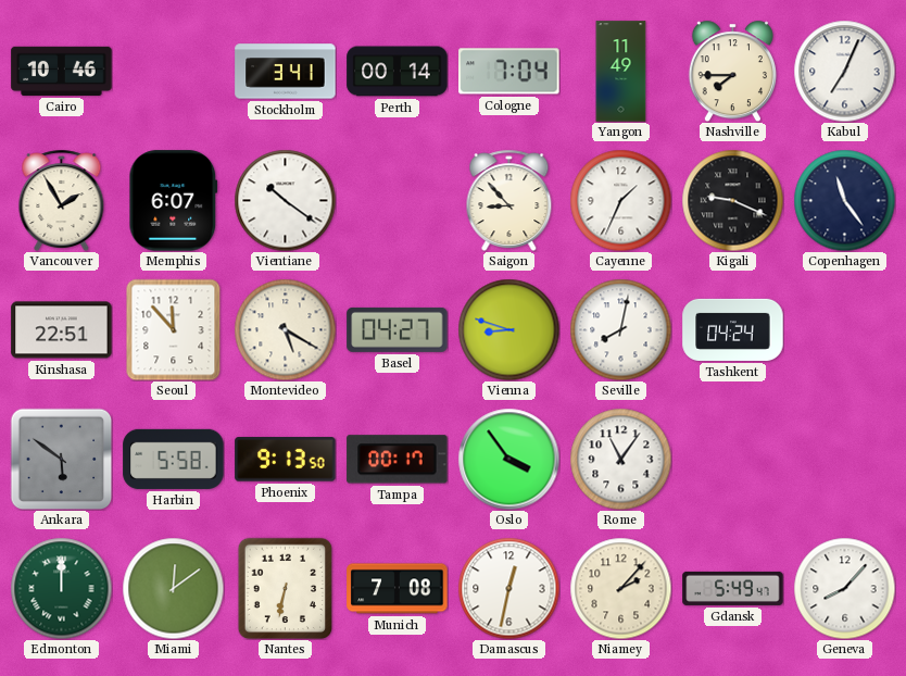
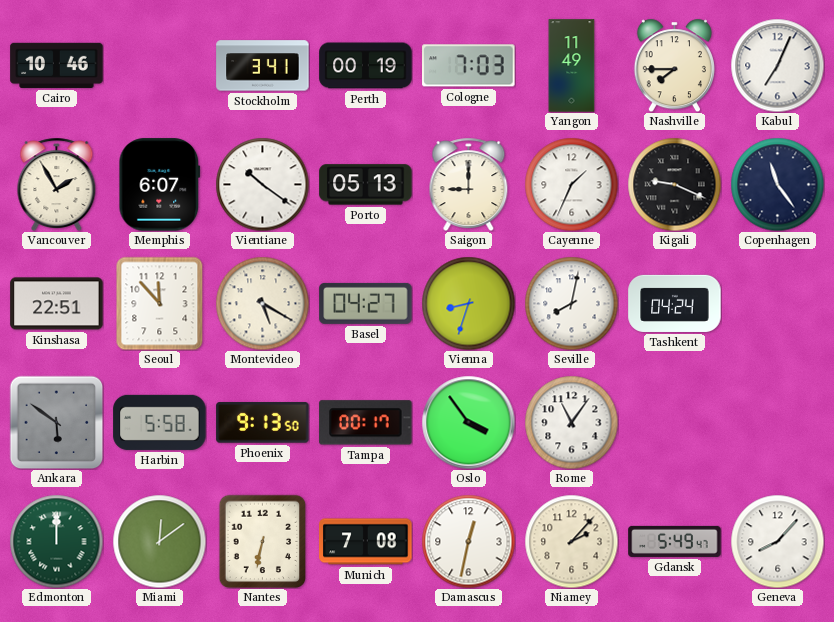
Perth: 00:14 -> 00:19 (366, 66)
Cologne: 7:04 -> 7:03 (469, 66)
Porto: none -> 05:13 (366, 185)
Saigon: 8:53 -> 9:00 (469, 184)
Vienna: 8:48 -> 8:33 (468, 303)
